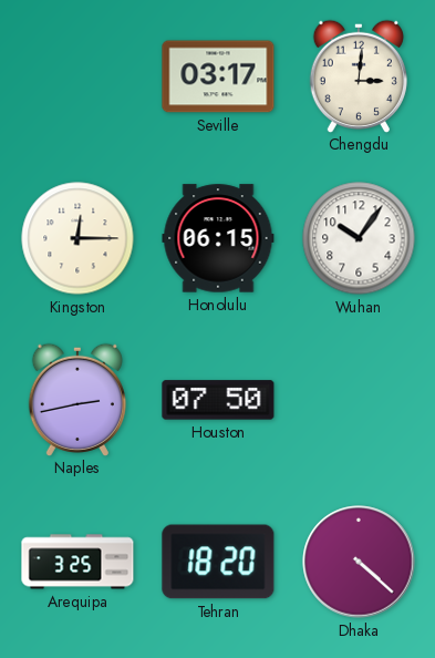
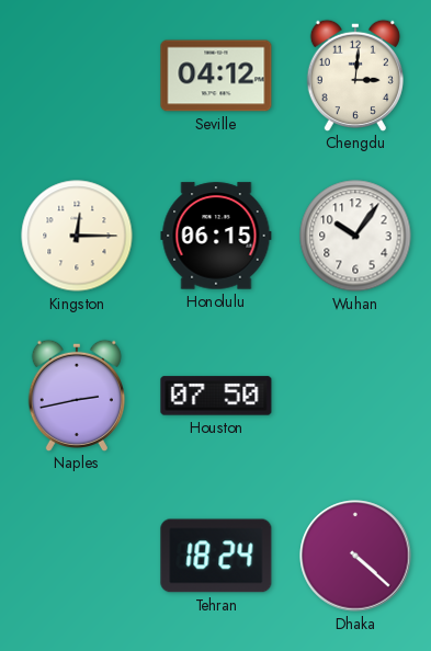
Seville: 03:17 -> 04:12 (216, 76)
Arequipa: 3:25 -> none (77, 562)
Tehran: 18:20 -> 18:24 (216, 556)
